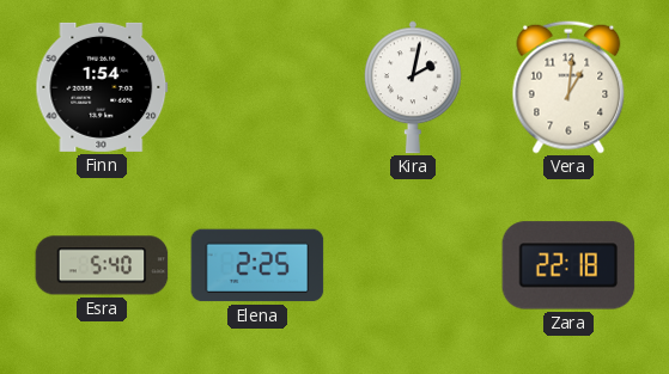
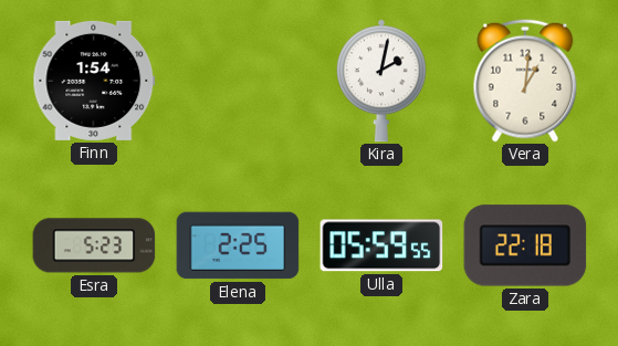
Esra: 5:40 -> 5:23 (94, 245)
Ulla: none -> 05:59 (381, 245)
